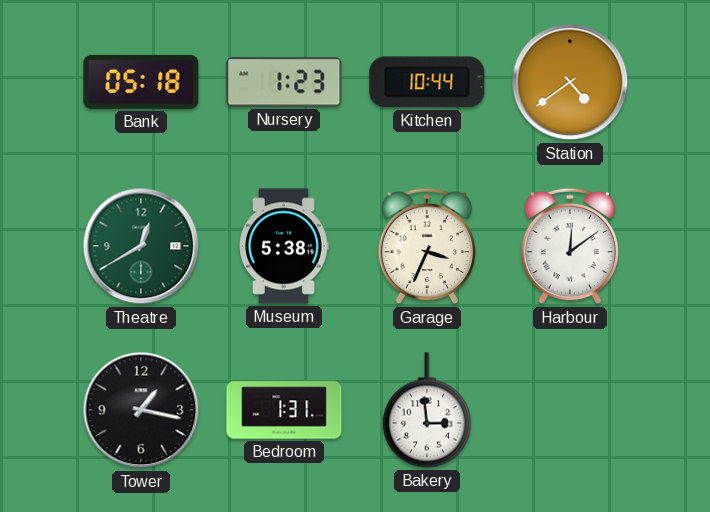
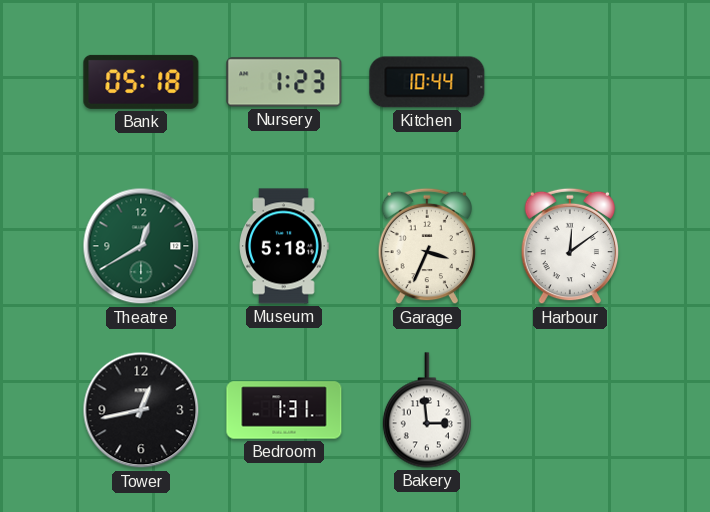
Station: 4:39 -> none (570, 82)
Museum: 5:38 -> 5:18 (284, 246)
Tower: 1:17 -> 12:43 (141, 410)
